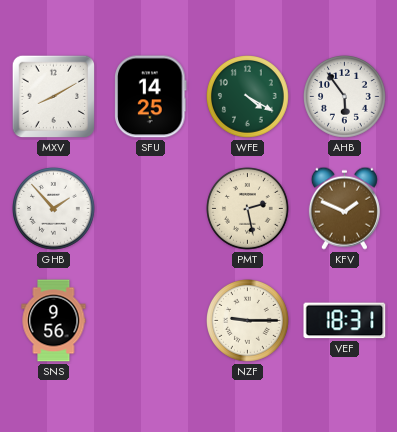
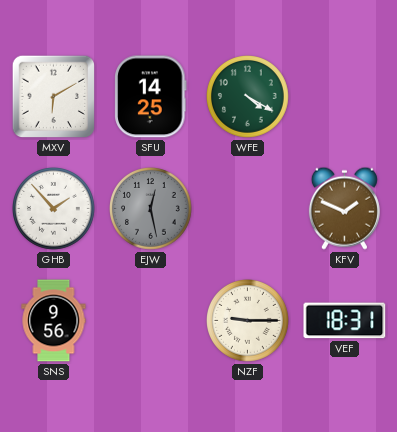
MXV: 8:10 -> 6:10 (54, 97)
AHB: 5:54 -> none (345, 97)
EJW: none -> 12:28 (151, 209)
PMT: 2:28 -> none (248, 209)
